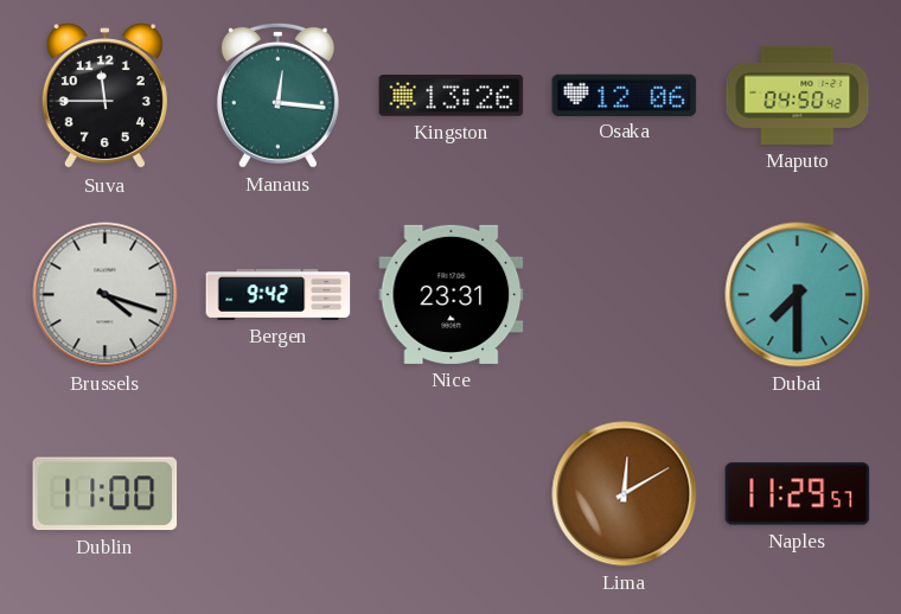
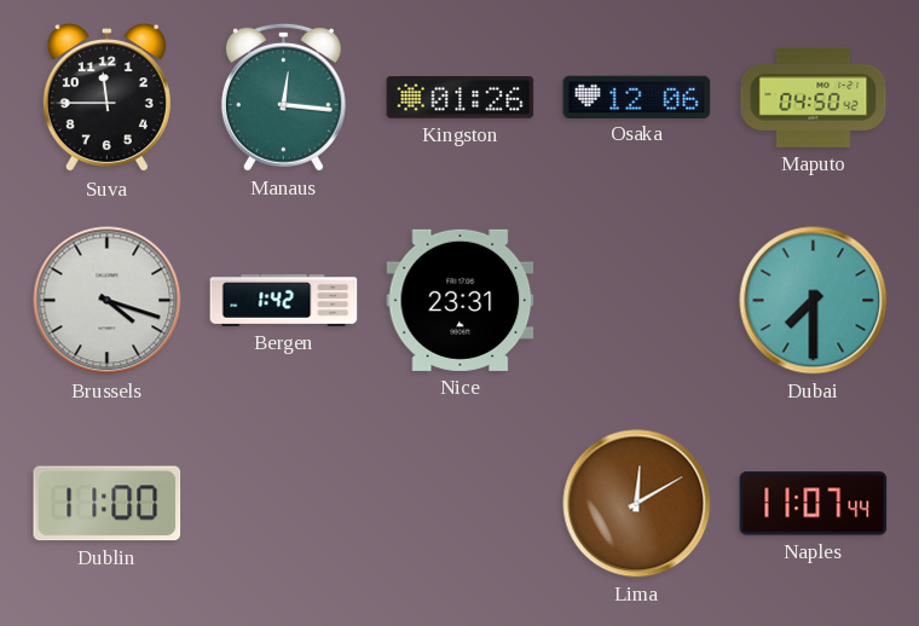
Kingston: 13:26 -> 01:26 (461, 98)
Bergen: 9:42 -> 1:42 (284, 300)
Naples: 11:29 -> 11:07 (814, 504)
